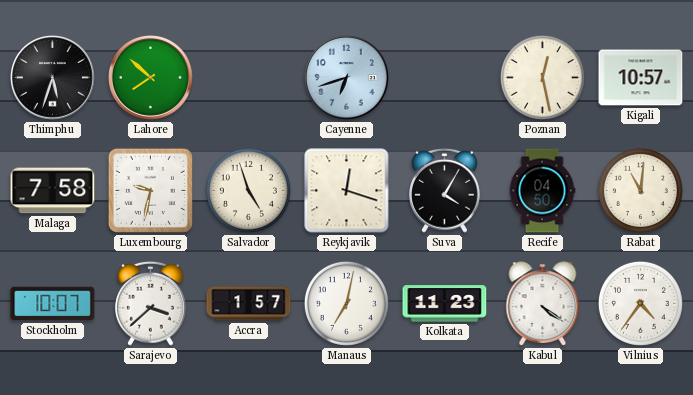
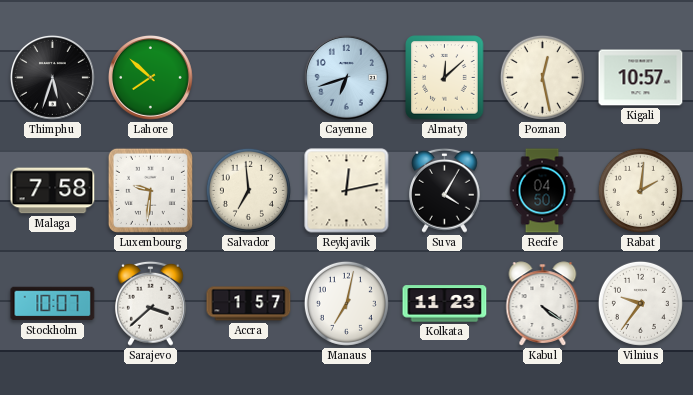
Almaty: none -> 12:08 (445, 78)
Luxembourg: 9:32 -> 9:31 (150, 190)
Salvador: 4:57 -> 6:59 (248, 190)
Reykjavik: 12:18 -> 12:13 (347, 191)
Rabat: 11:01 -> 2:01 (640, 190)
Vilnius: 4:36 -> 9:36 (640, 303)
